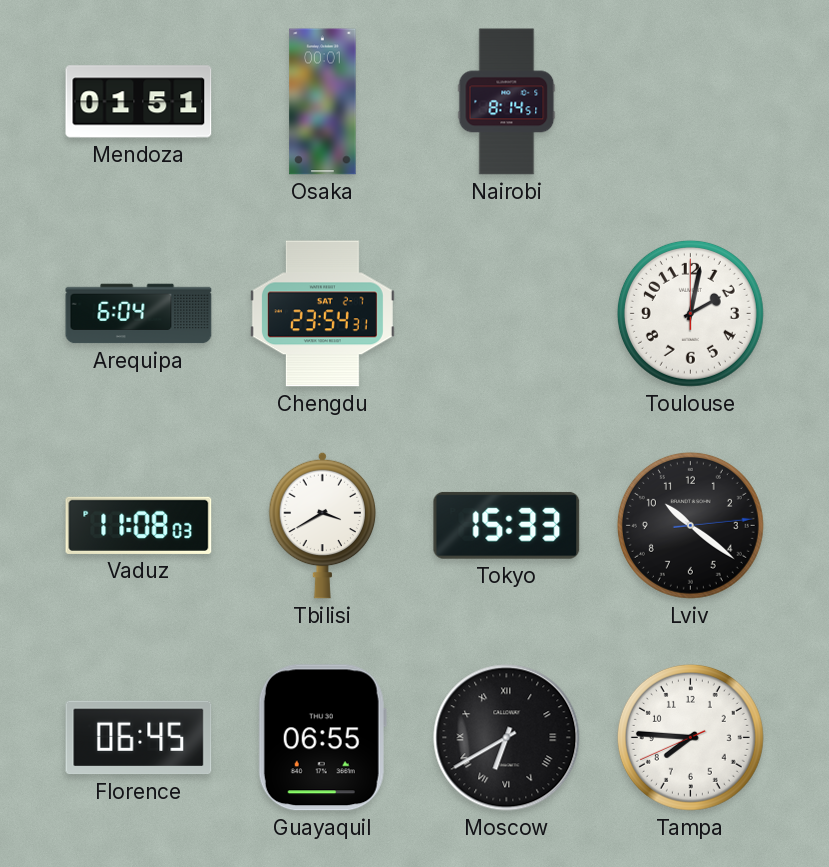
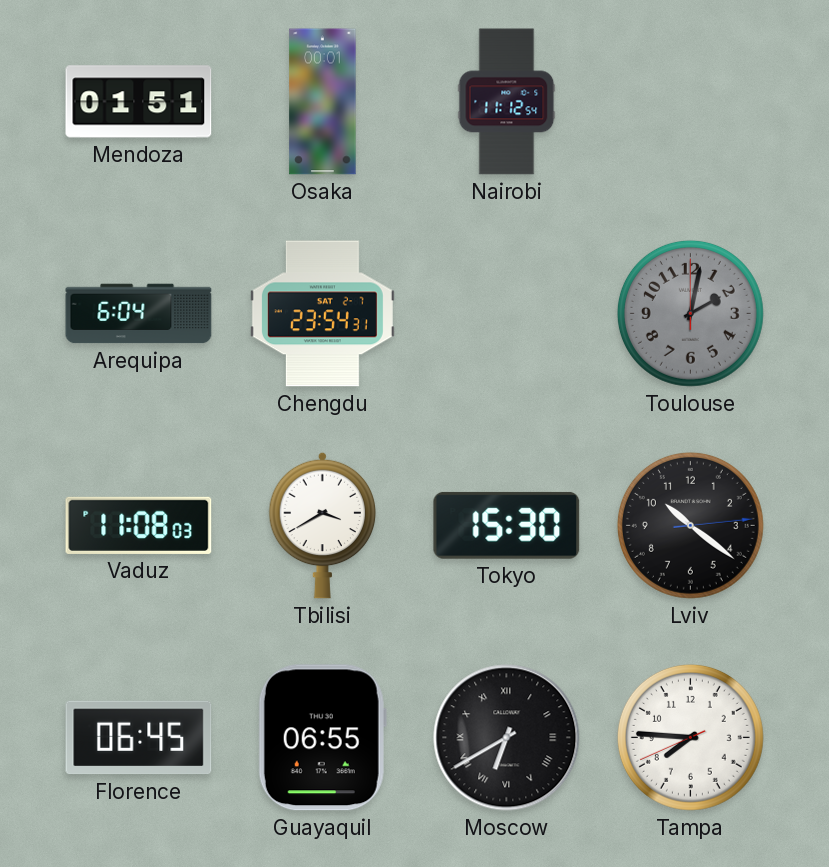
Nairobi: 8:14 -> 11:12 (507, 102)
Toulouse dial: white -> grey (690, 313)
Tokyo: 15:33 -> 15:30 (507, 525)
